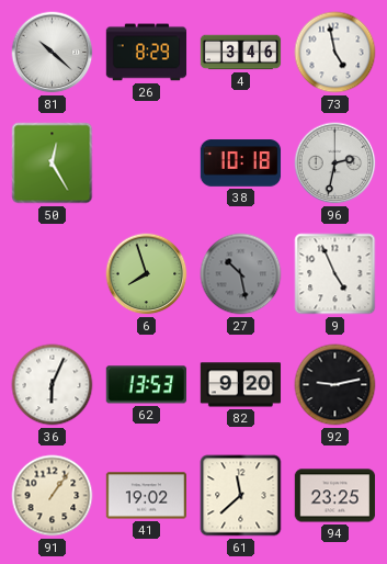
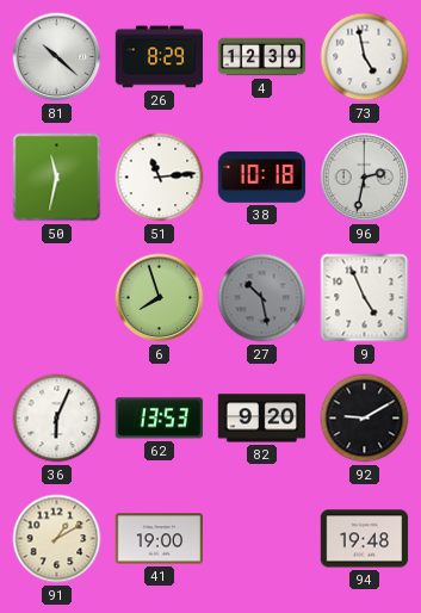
4: 3:46 -> 12:39 (262, 57)
50: 12:25 -> 11:32 (57, 178)
51: none -> 11:14 (160, 178)
92: 9:13 -> 9:10 (365, 419)
91: 1:06 -> 1:10 (57, 539)
41: 19:02 -> 19:00 (160, 539)
61: 11:38 -> none (241, 496)
94: 23:25 -> 19:48 (365, 539)
